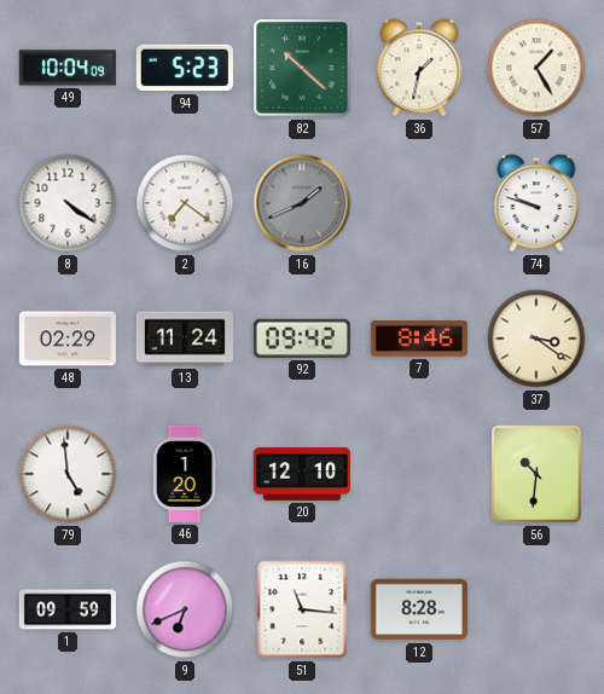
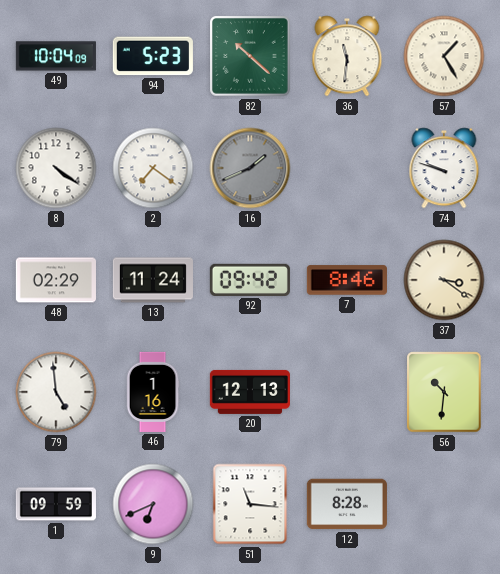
36: 1:32 -> 11:31 (347, 56)
46: 1:20 -> 1:16 (153, 392)
20: 12:10 -> 12:13 (250, 392)
